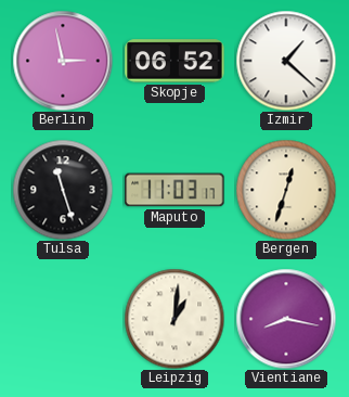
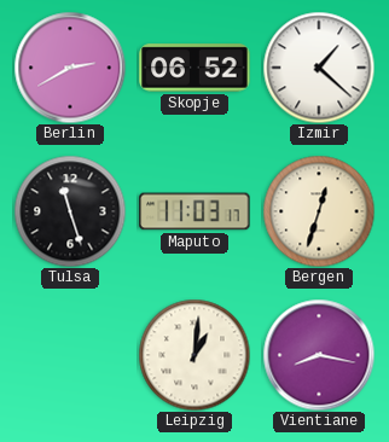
Berlin: 2:58 -> 2:40 (70, 68)
